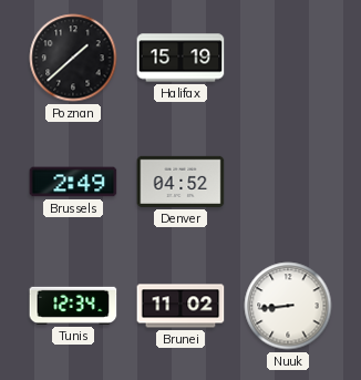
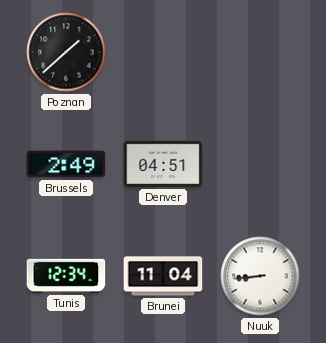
Halifax: 15:19 -> none (180, 58)
Denver: 04:52 -> 04:51 (163, 164)
Brunei: 11:02 -> 11:04 (163, 276)
